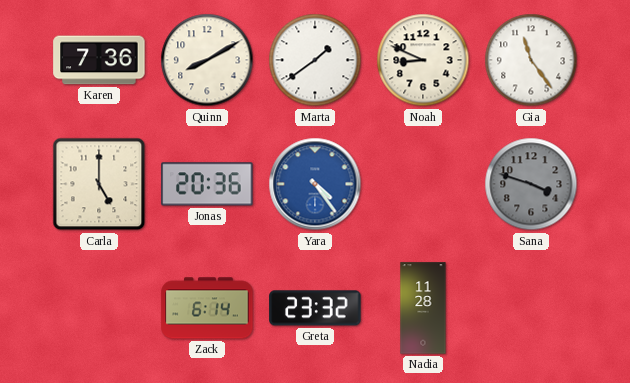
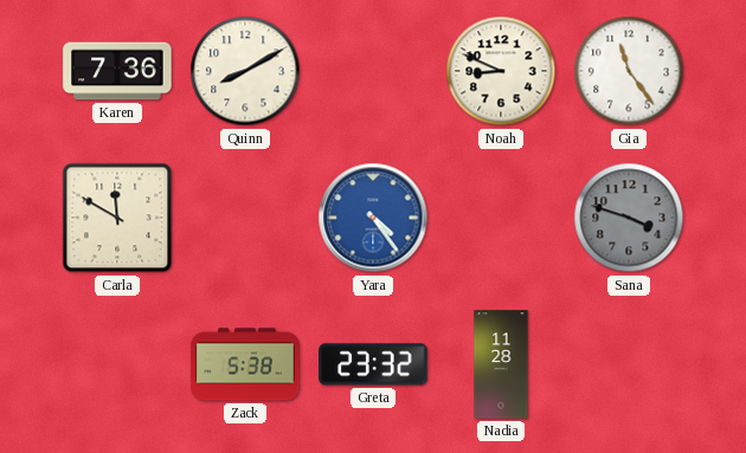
Marta: 1:39 -> none (315, 60)
Carla: 5:00 -> 11:50 (117, 218)
Jonas: 20:36 -> none (207, 184)
Zack: 6:14 -> 5:38 (245, 364)
